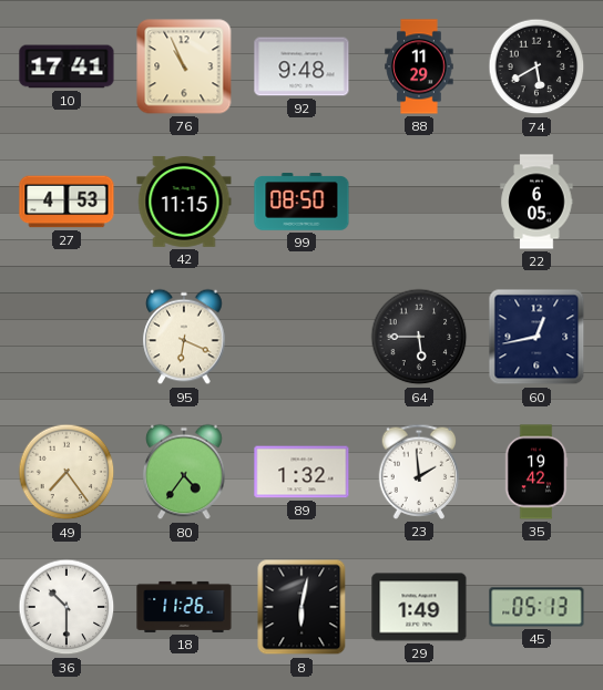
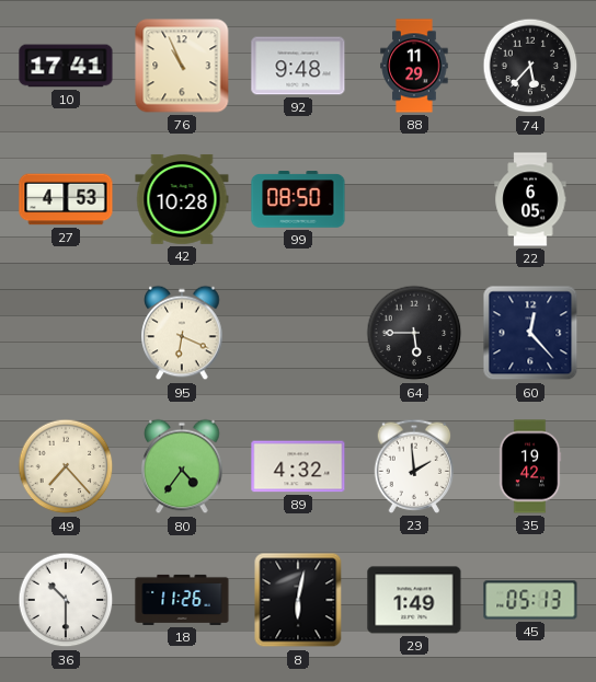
74: 5:40 -> 5:37 (530, 66)
42: 11:15 -> 10:28 (182, 199)
60: 12:43 -> 12:23 (530, 333)
49: 7:24 -> 7:23 (66, 466)
89: 1:32 -> 4:32 (298, 466)
